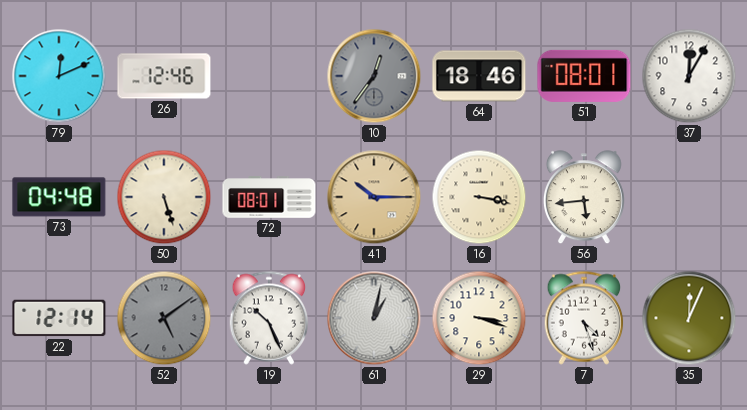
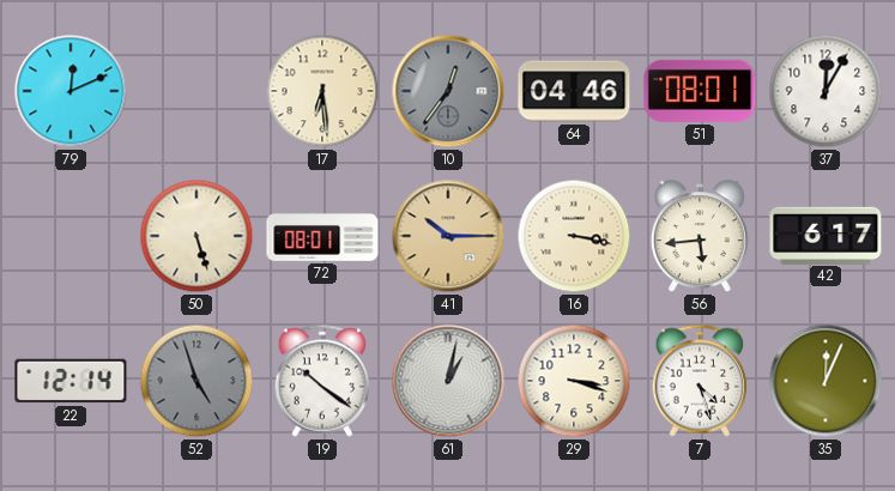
26: 12:46 -> none (164, 76)
17: none -> 6:29 (322, 91)
64: 18:46 -> 04:46 (574, 91)
73: 04:48 -> none (59, 197)
42: none -> 6:17 (826, 235)
52: 5:09 -> 4:57 (196, 381)
19: 10:26 -> 10:21 (322, 381)
